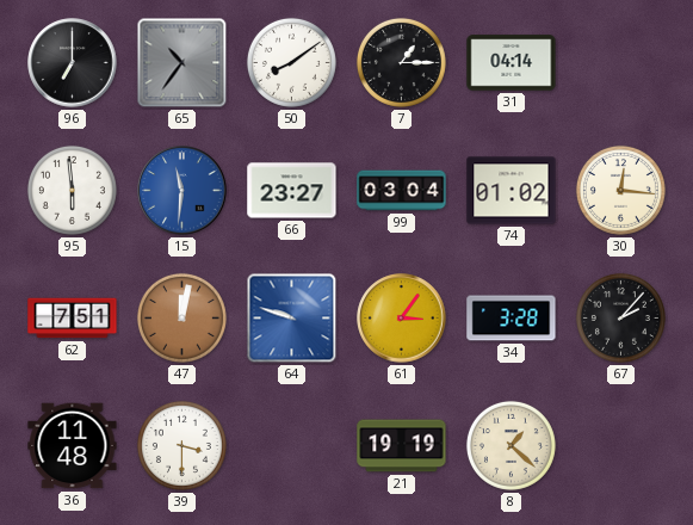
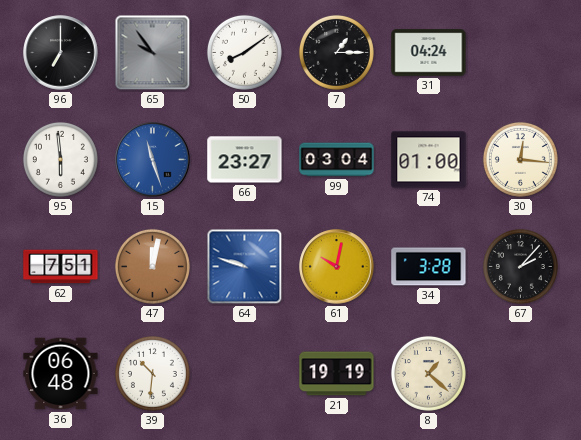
65: 10:36 -> 9:54 (153, 53)
31: 04:14 -> 04:24 (429, 53)
15: 11:31 -> 11:27 (153, 160)
74: 01:02 -> 01:00 (429, 160)
61: 3:06 -> 10:02 (337, 267)
36: 11:48 -> 06:48 (61, 374)
39: 3:30 -> 10:31 (152, 373)
